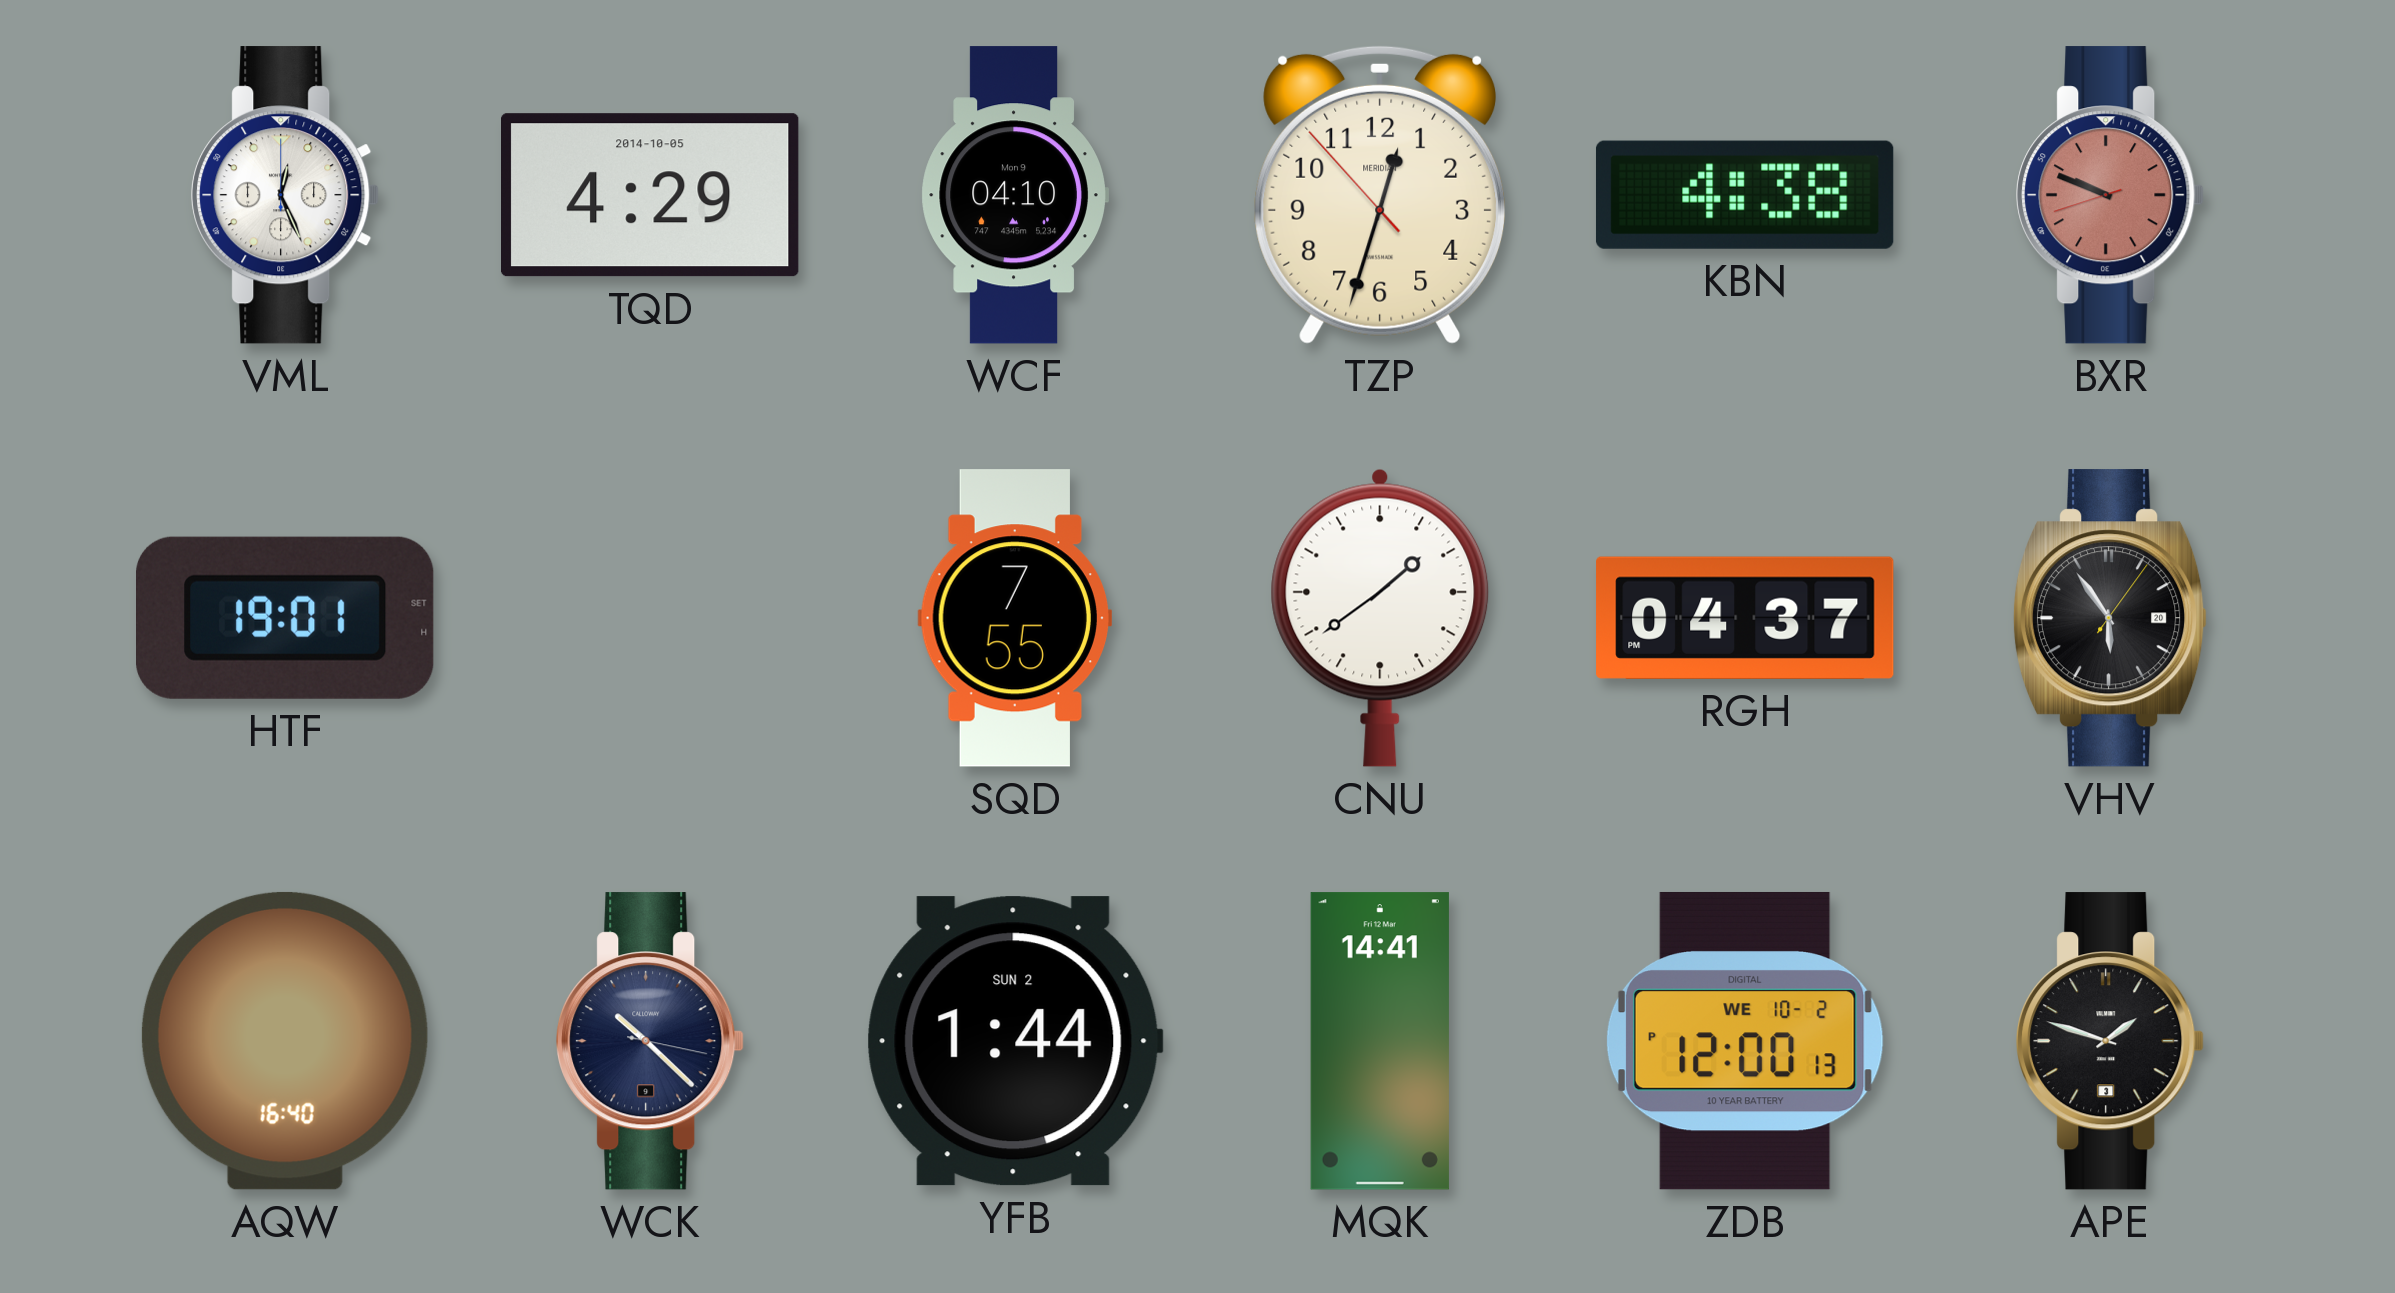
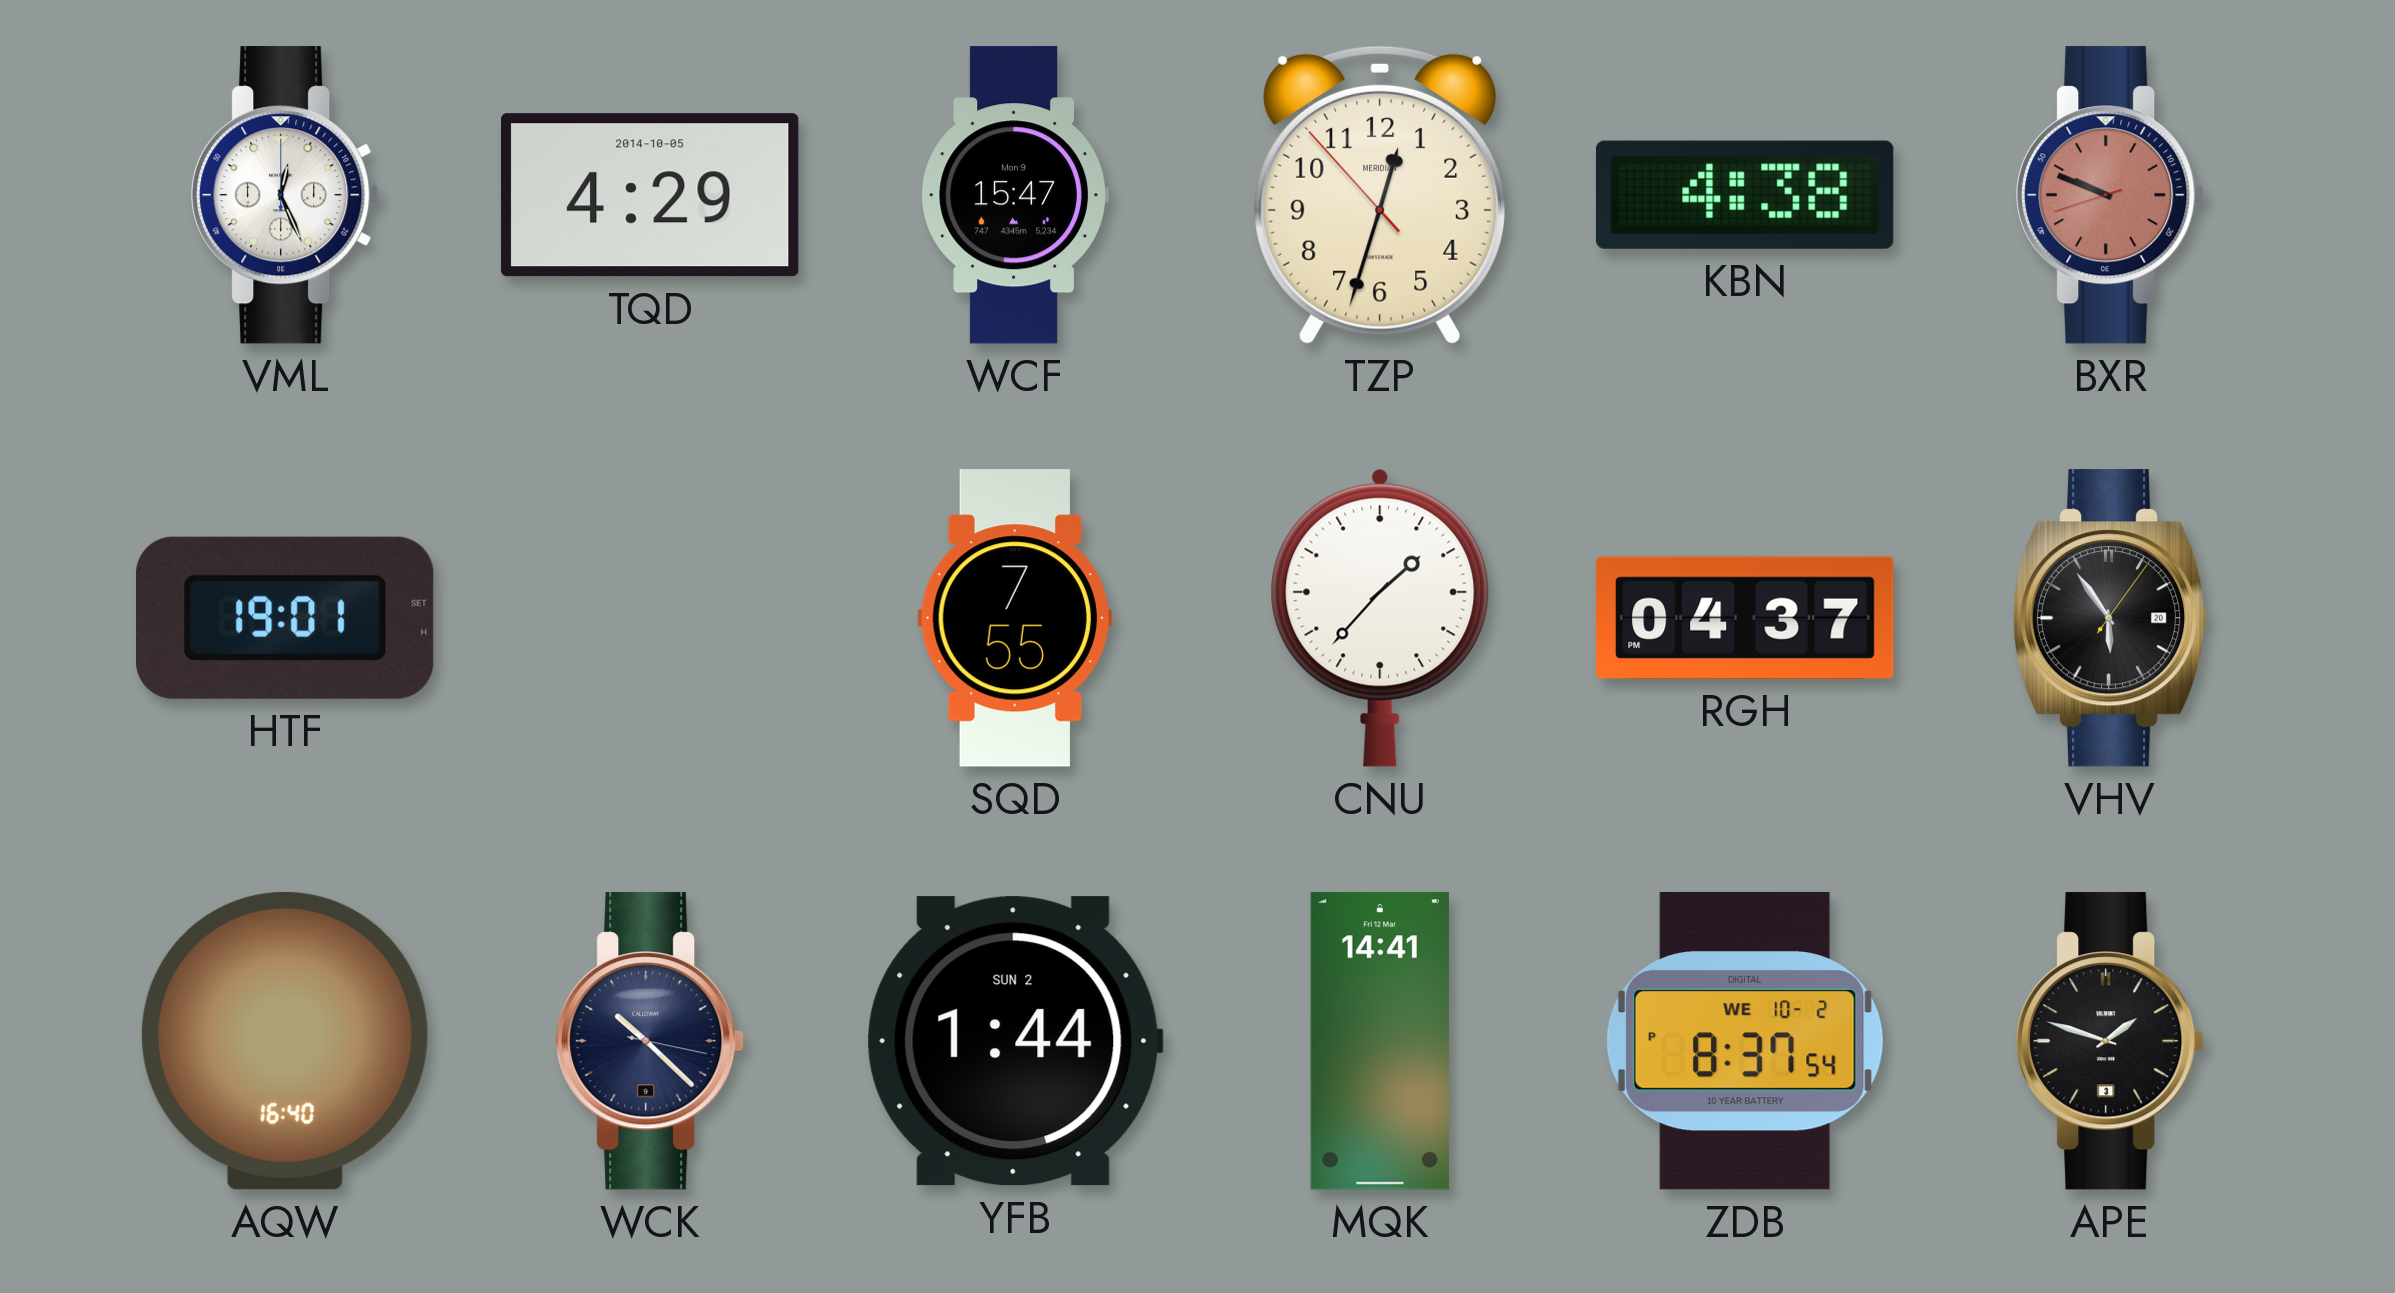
WCF: 04:10 -> 15:47 (1015, 195)
CNU: 1:39 -> 1:37 (1380, 618)
ZDB: 12:00 -> 8:37 (1745, 1041)
